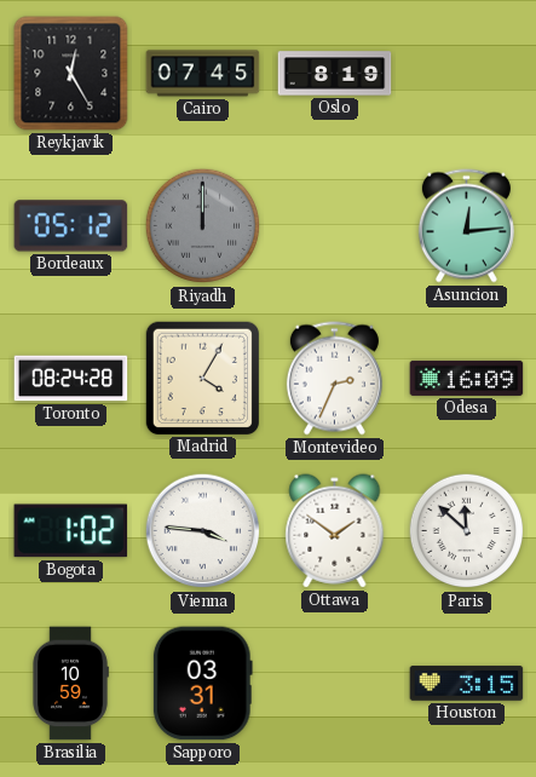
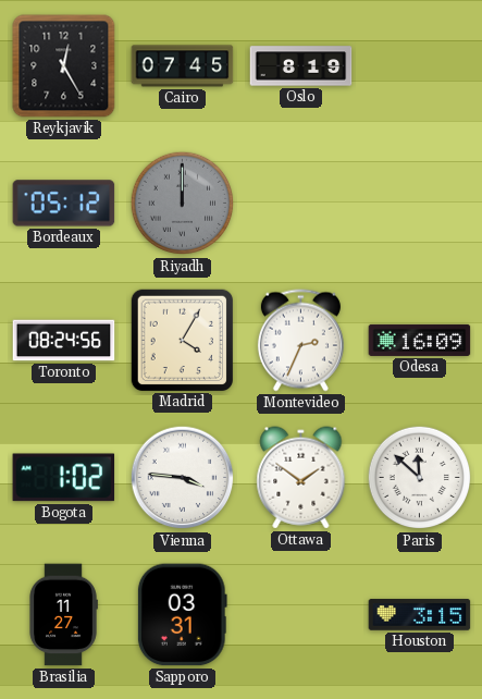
Asuncion: 12:14 -> none (466, 226)
Toronto: 08:24:28 -> 08:24:56 (64, 341)
Brasilia: 10:59 -> 11:27 (63, 615)
